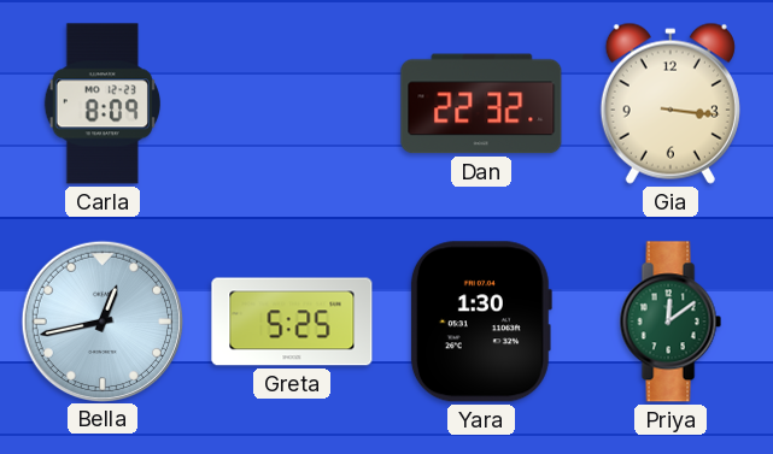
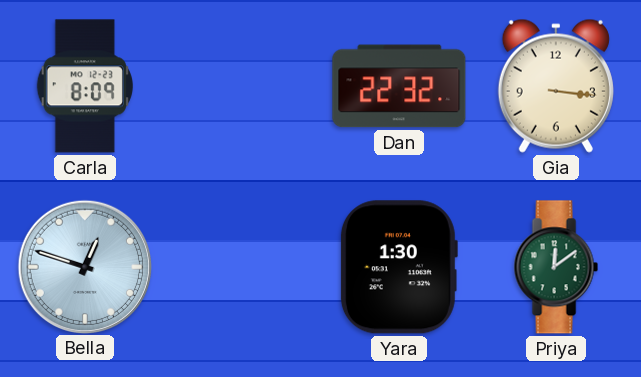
Bella: 12:43 -> 12:48 (84, 266)
Greta: 5:25 -> none (292, 322)
